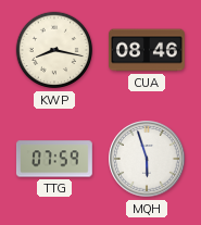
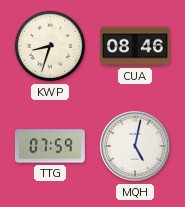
KWP: 8:17 -> 8:33 (50, 46)
MQH: 5:57 -> 5:02 (135, 146)
